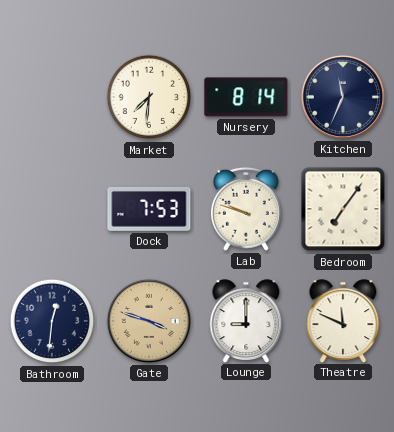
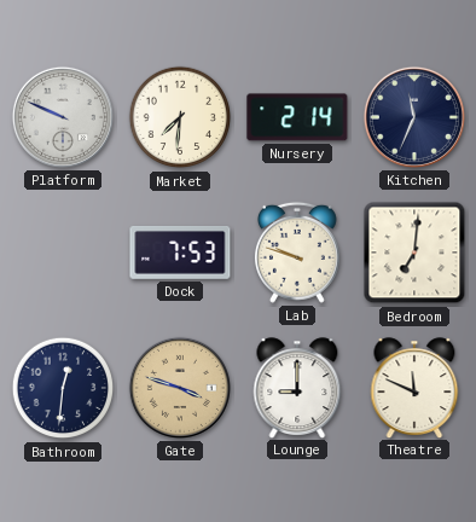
Platform: none -> 9:49 (63, 117)
Nursery: 8:14 -> 2:14 (297, 117)
Bedroom: 7:06 -> 7:01 (414, 253)
